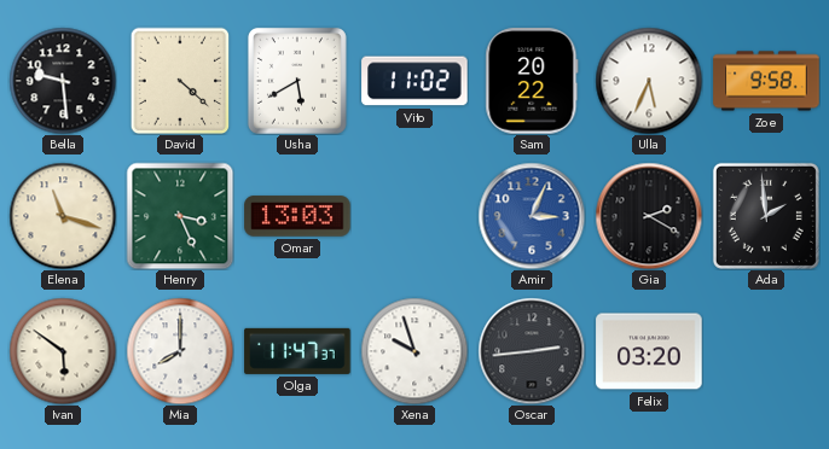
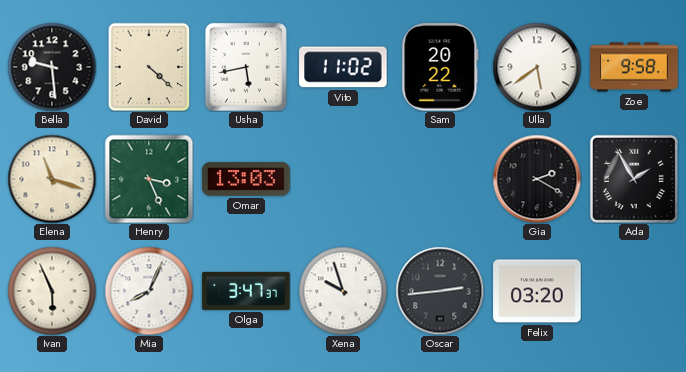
Usha: 5:40 -> 5:43 (246, 67)
Ulla: 5:34 -> 5:39 (537, 67)
Amir: 3:04 -> none (532, 216)
Ada: 1:59 -> 1:55 (634, 179)
Ivan: 5:51 -> 5:56 (52, 291)
Mia: 8:00 -> 8:04 (149, 291)
Olga: 11:47 -> 3:47 (246, 291)
